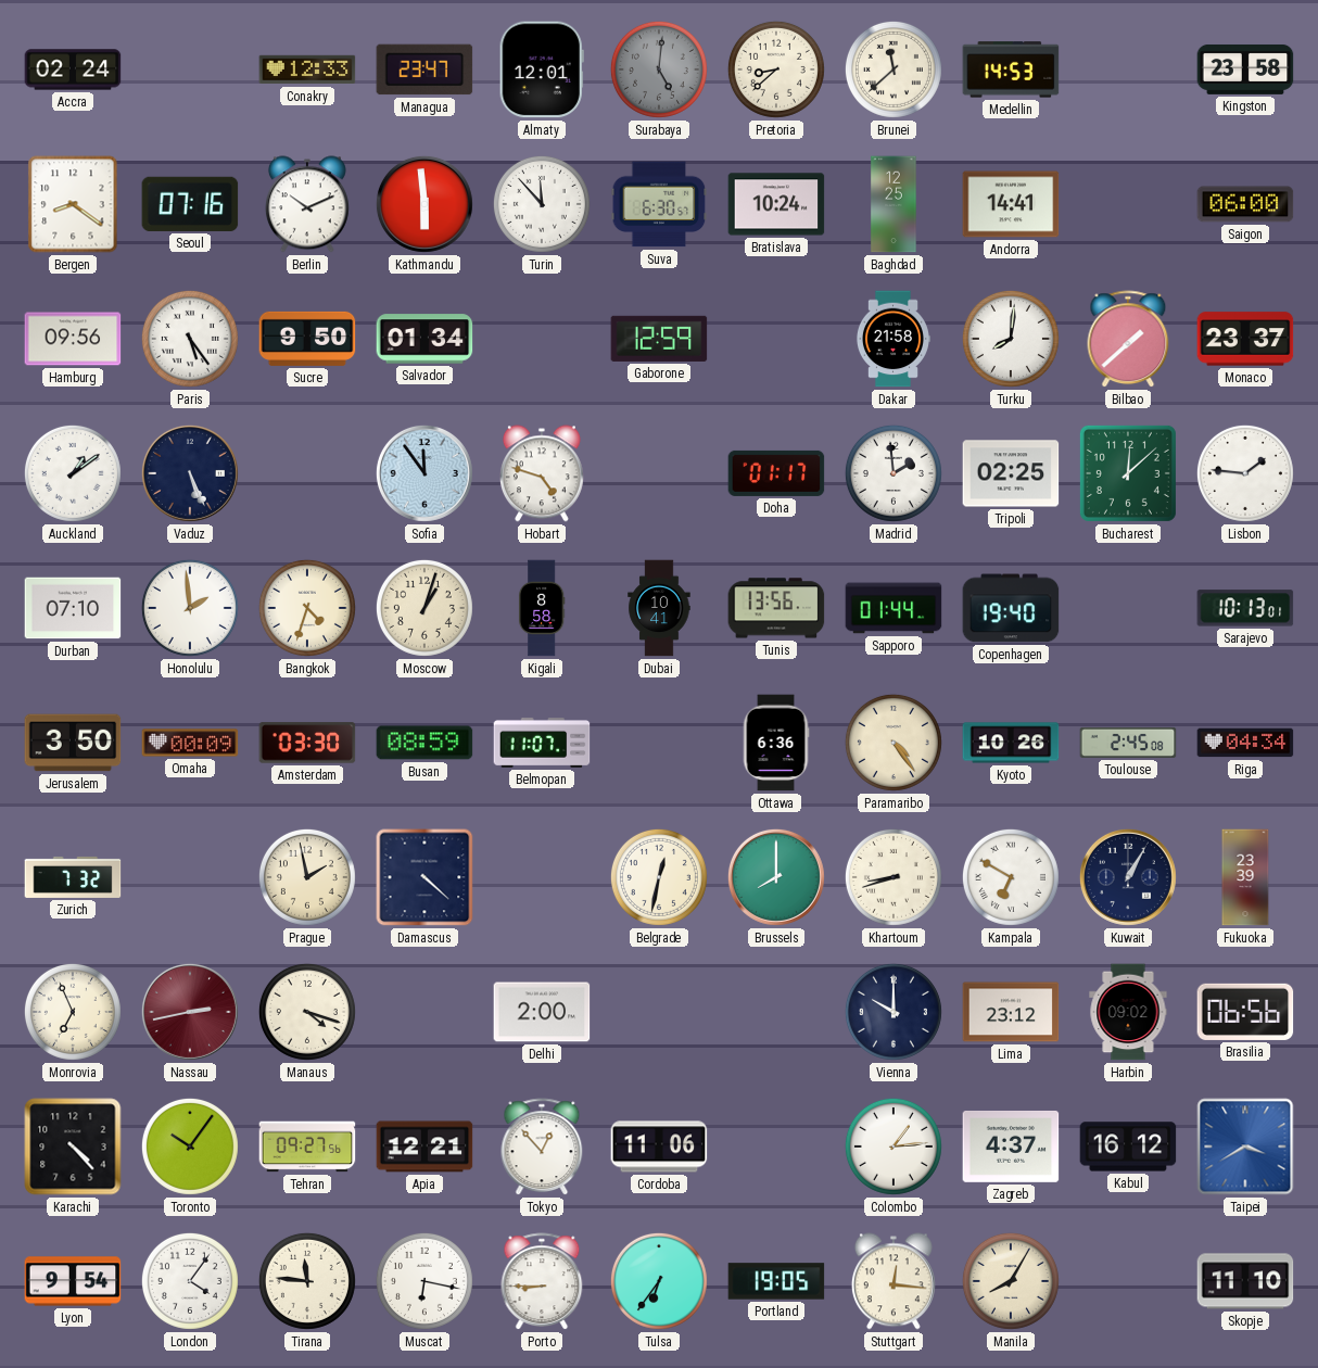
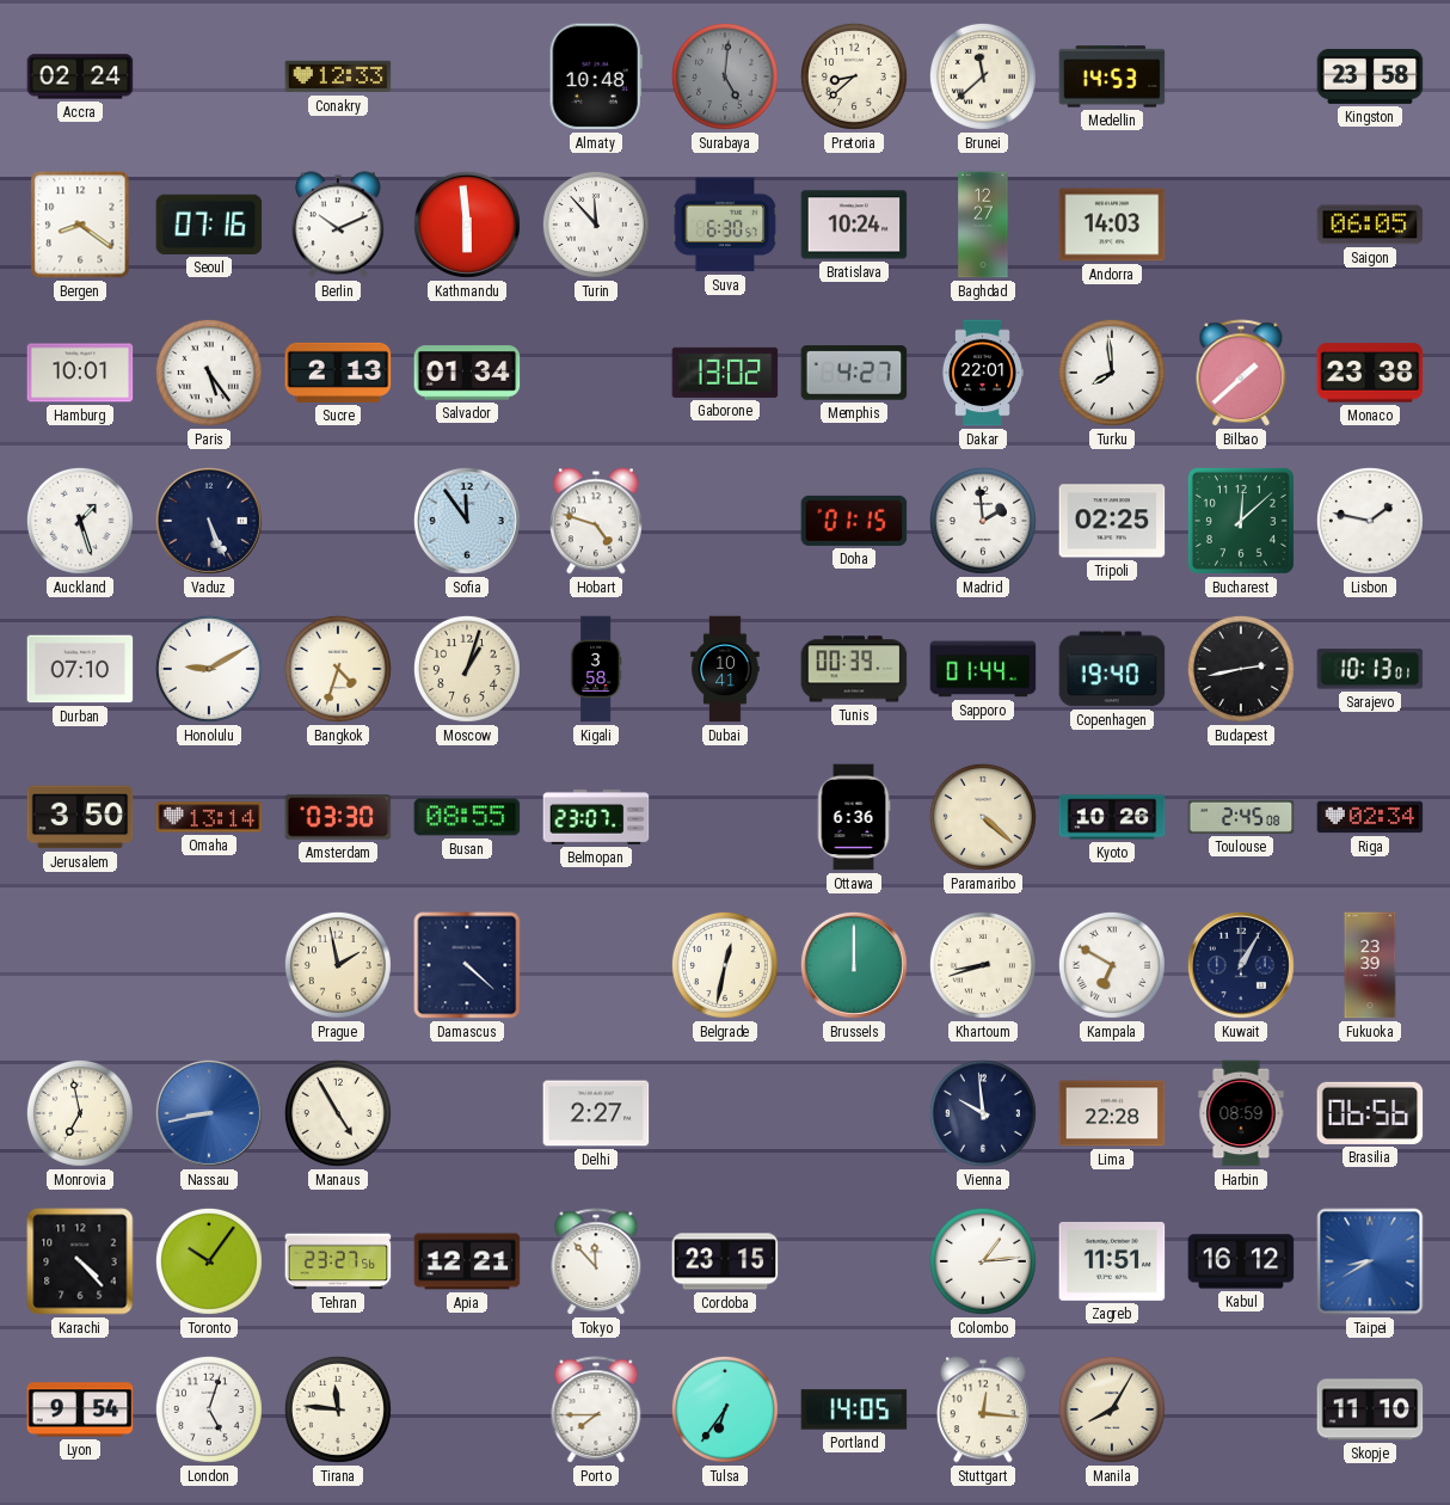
Managua: 23:47 -> none (424, 69)
Almaty: 12:01 -> 10:48 (596, 76)
Baghdad: 12:25 -> 12:27 (983, 225)
Andorra: 14:41 -> 14:03 (1112, 225)
Saigon: 06:00 -> 06:05 (1370, 225)
Hamburg: 09:56 -> 10:01 (80, 373)
Sucre: 9:50 -> 2:13 (338, 373)
Gaborone: 12:59 -> 13:02 (725, 373)
Memphis: none -> 4:27 (854, 373)
Dakar: 21:58 -> 22:01 (982, 373)
Turku: 8:01 -> 7:59 (1112, 373)
Monaco: 23:37 -> 23:38 (1370, 373)
Auckland: 1:09 -> 1:27 (80, 521)
Doha: 01:17 -> 01:15 (854, 521)
Lisbon: 1:46 -> 1:47 (1370, 521)
Honolulu: 1:59 -> 9:10 (209, 669)
Kigali: 8:58 -> 3:58 (596, 669)
Tunis: 13:56 -> 00:39 (854, 669)
Budapest: none -> 2:43 (1241, 669)
Omaha: 00:09 -> 13:14 (209, 817)
Busan: 08:59 -> 08:55 (467, 817)
Belmopan: 11:07 -> 23:07 (596, 817)
Paramaribo: 4:24 -> 4:22 (983, 817)
Riga: 04:34 -> 02:34 (1370, 817)
Zurich: 7:32 -> none (73, 877)
Brussels: 8:00 -> 12:00 (854, 965)
Monrovia: 6:56 -> 6:58 (80, 1113)
Nassau: 2:43 -> 8:43 (209, 1113)
Nassau dial: burgundy -> blue (209, 1113)
Manaus: 4:18 -> 4:55 (338, 1113)
Delhi: 2:00 -> 2:27 (596, 1113)
Vienna: 10:00 -> 9:59 (983, 1113)
Lima: 23:12 -> 22:28 (1112, 1113)
Harbin: 09:02 -> 08:59 (1241, 1113)
Tehran: 09:27 -> 23:27 (338, 1261)
Tokyo: 12:53 -> 11:53 (596, 1263)
Cordoba: 11:06 -> 23:15 (725, 1261)
Zagreb: 4:37 -> 11:51 (1112, 1261)
Taipei: 3:40 -> 8:40 (1370, 1261)
London: 4:06 -> 5:03 (209, 1409)
Muscat: 6:17 -> none (424, 1281)
Porto: 8:45 -> 7:45 (596, 1411)
Portland: 19:05 -> 14:05 (854, 1409)
